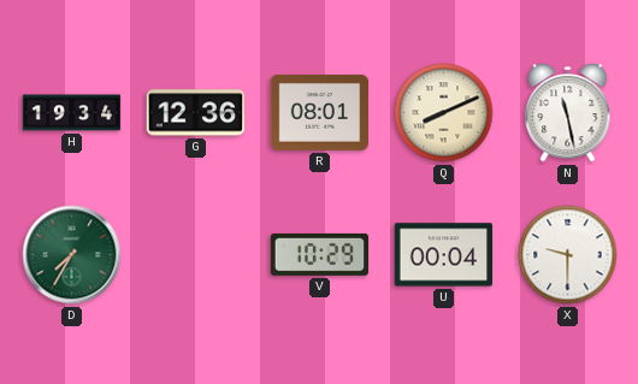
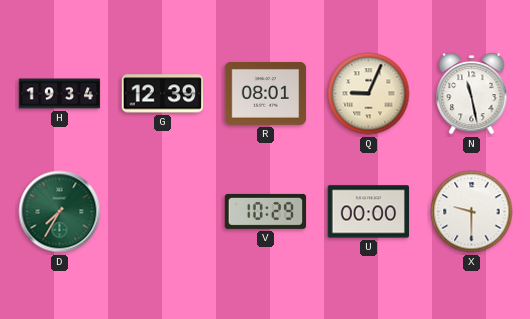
G: 12:36 -> 12:39 (163, 94)
Q: 8:11 -> 9:04 (369, 94)
U: 00:04 -> 00:00 (369, 212)
